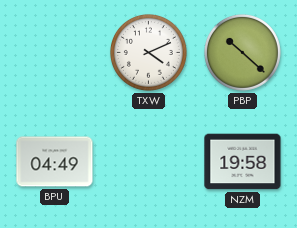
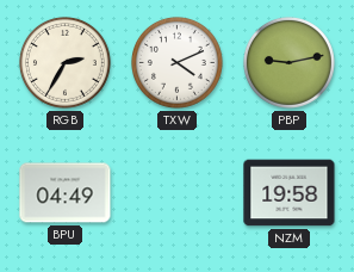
RGB: none -> 2:35 (64, 62)
PBP: 10:22 -> 9:13 (288, 62)
